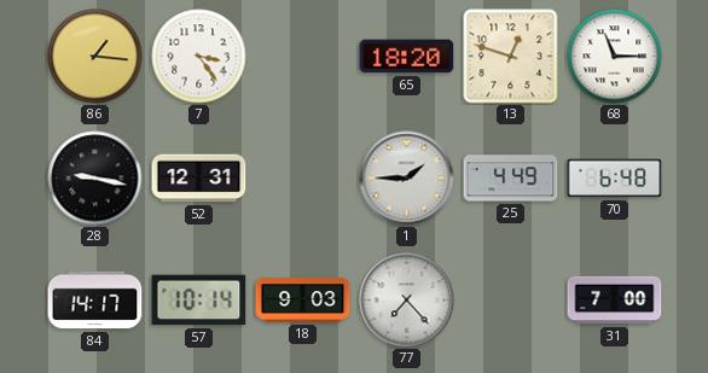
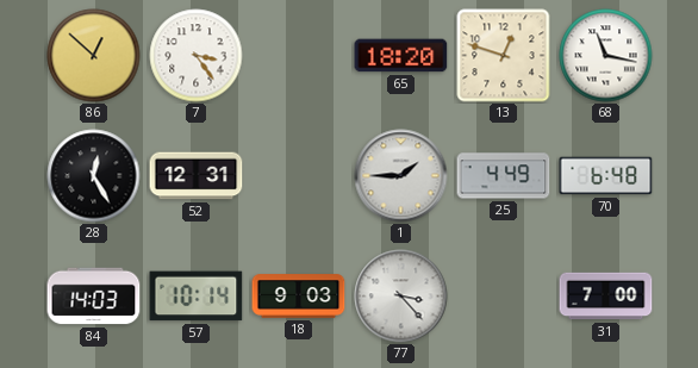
86: 1:16 -> 12:52 (94, 56)
68: 11:15 -> 11:17 (606, 56)
28: 9:17 -> 12:25 (94, 176)
84: 14:17 -> 14:03 (94, 297)
77: 7:23 -> 3:23 (401, 297)
